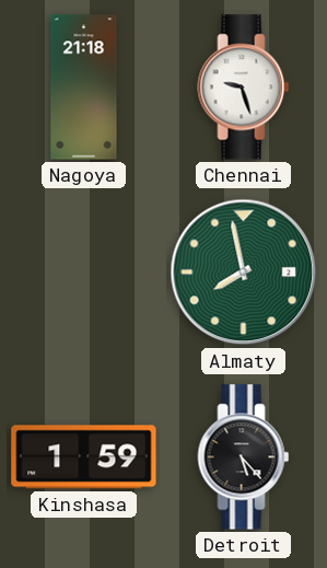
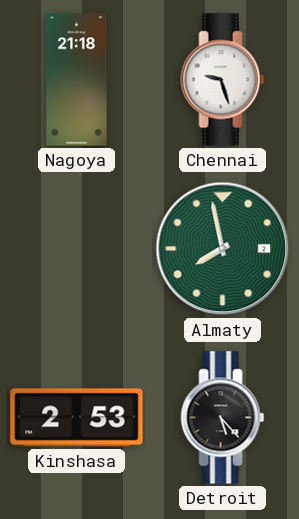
Kinshasa: 1:59 -> 2:53 (77, 418)
